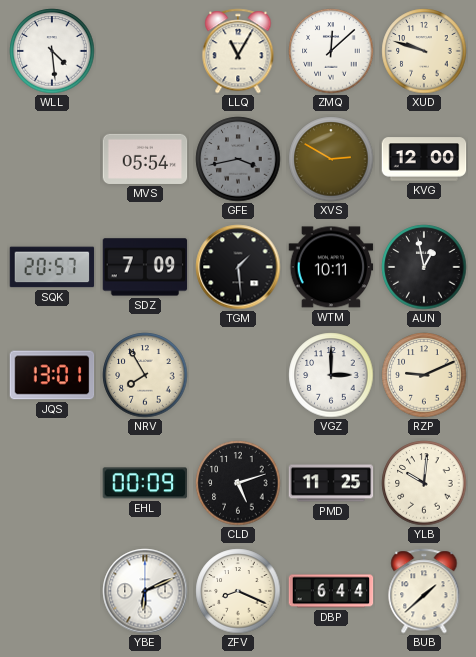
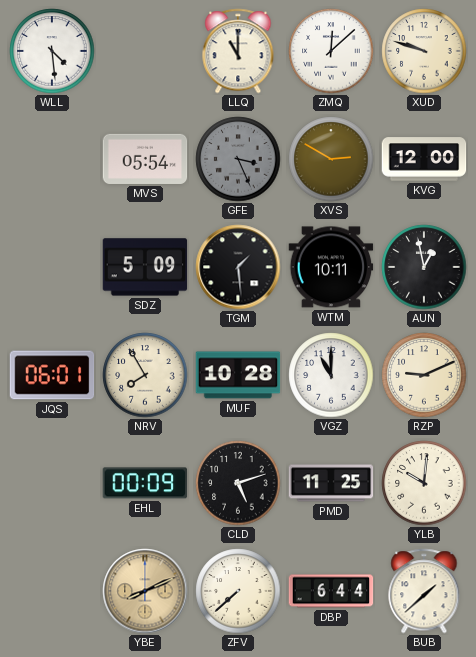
LLQ: 11:05 -> 11:00 (238, 51)
GFE: 3:43 -> 3:26 (238, 159)
SQK: 20:57 -> none (52, 267)
SDZ: 7:09 -> 5:09 (145, 267)
JQS: 13:01 -> 06:01 (52, 375)
MUF: none -> 10:28 (238, 375)
VGZ: 3:00 -> 11:00 (331, 375)
YBE: 6:11 -> 8:11 (145, 591)
YBE dial: white -> champagne (145, 591)
ZFV: 8:19 -> 7:38 (238, 591)
